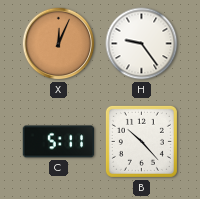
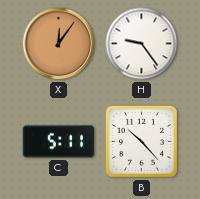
X: 12:04 -> 12:06 (59, 44)
